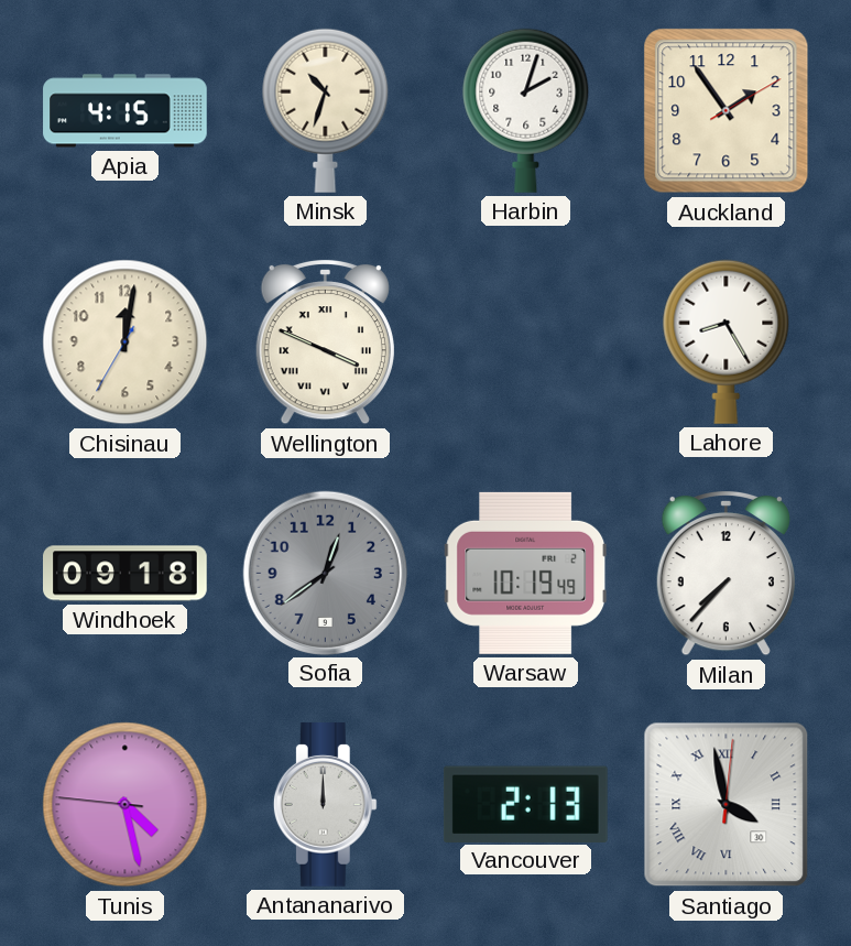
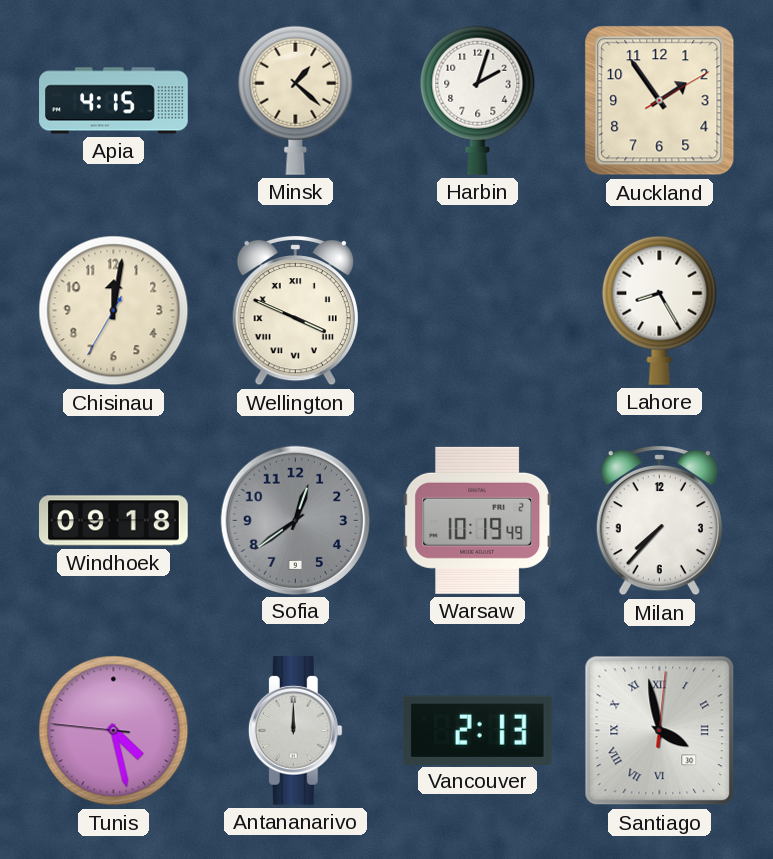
Minsk: 10:33 -> 1:22 (296, 100)
